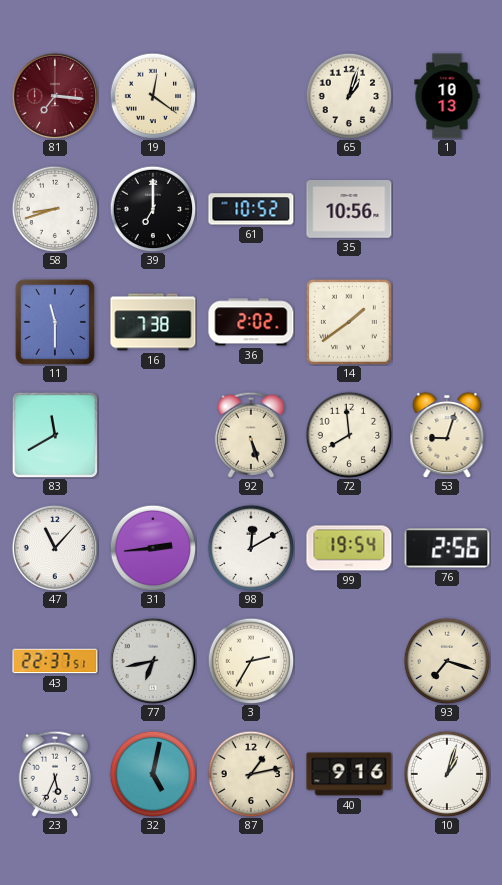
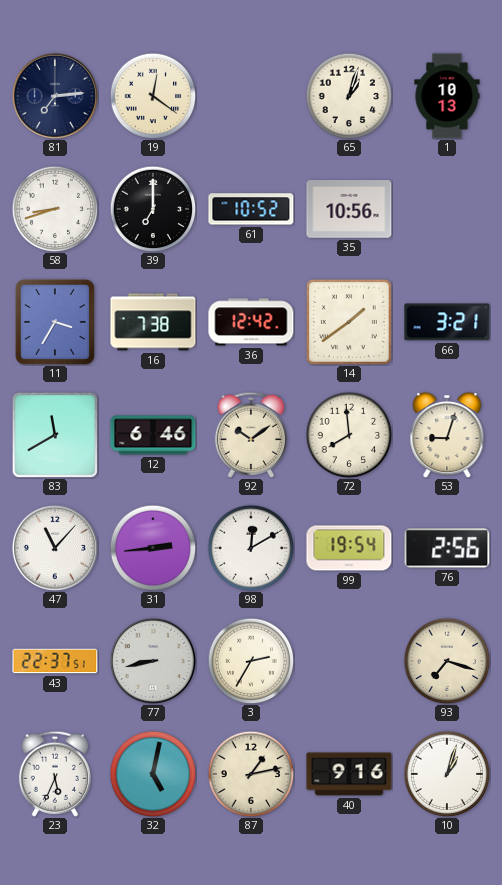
81: 7:16 -> 7:14 (54, 95)
81 dial: burgundy -> navy (54, 95)
11: 11:30 -> 3:35 (55, 322)
36: 2:02 -> 12:42 (251, 322)
66: none -> 3:21 (447, 322)
12: none -> 6:46 (153, 435)
92: 5:27 -> 10:09 (251, 435)
77: 6:43 -> 8:43 (152, 660)
